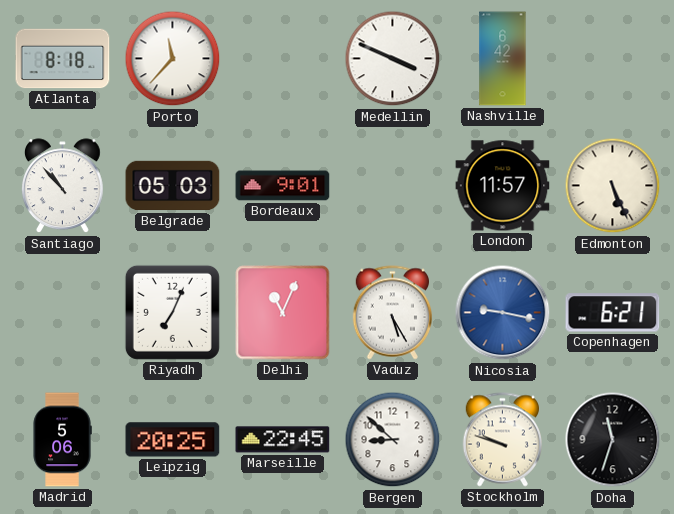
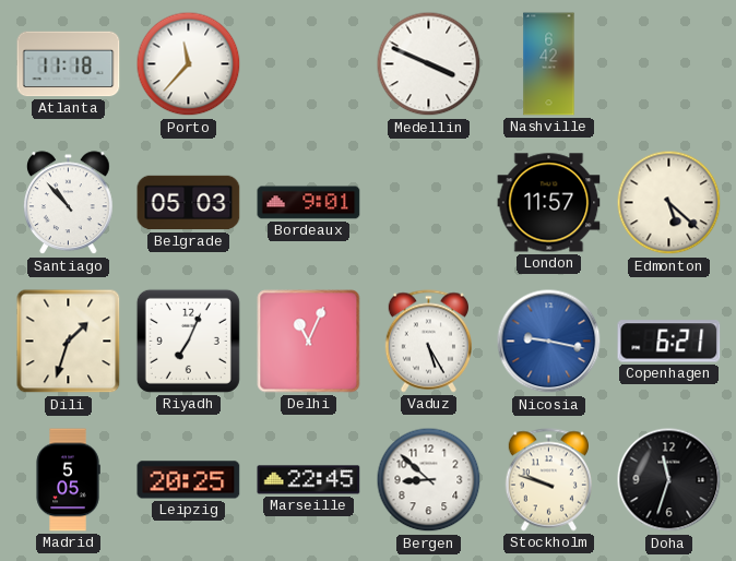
Atlanta: 8:18 -> 11:18 (69, 64)
Edmonton: 5:26 -> 5:22 (669, 203)
Dili: none -> 1:33 (69, 342)
Madrid: 5:06 -> 5:05 (68, 480)
